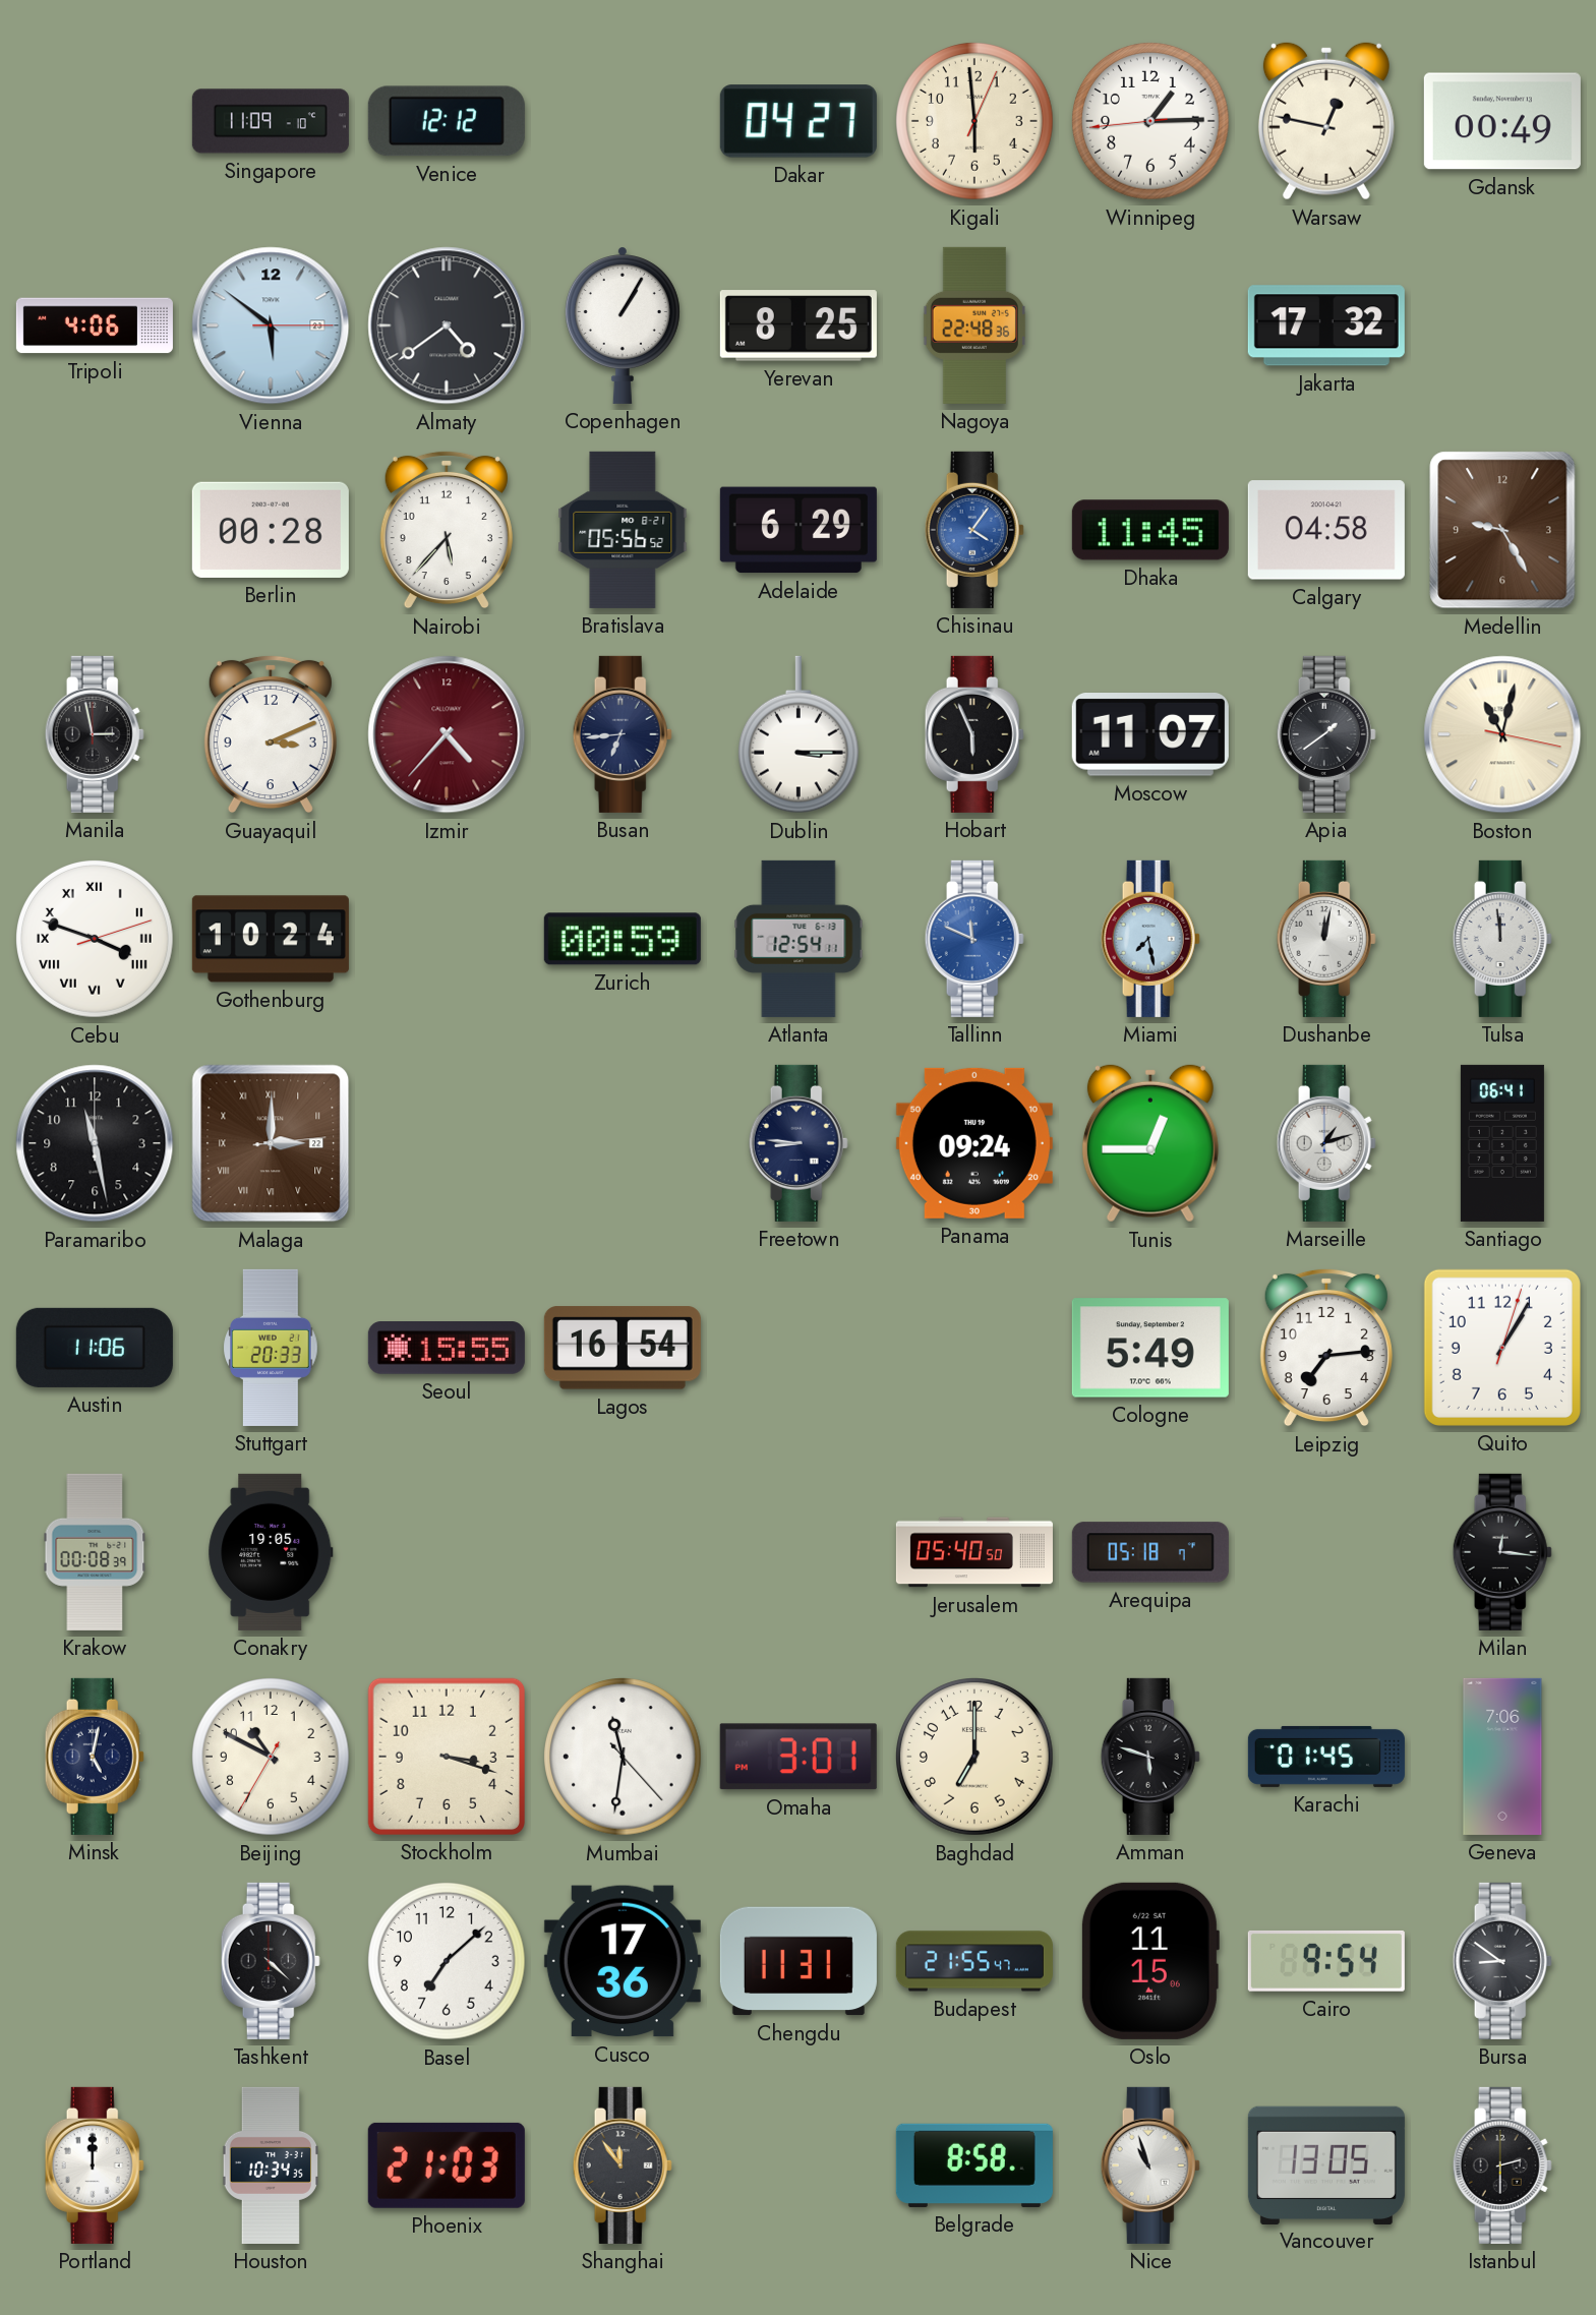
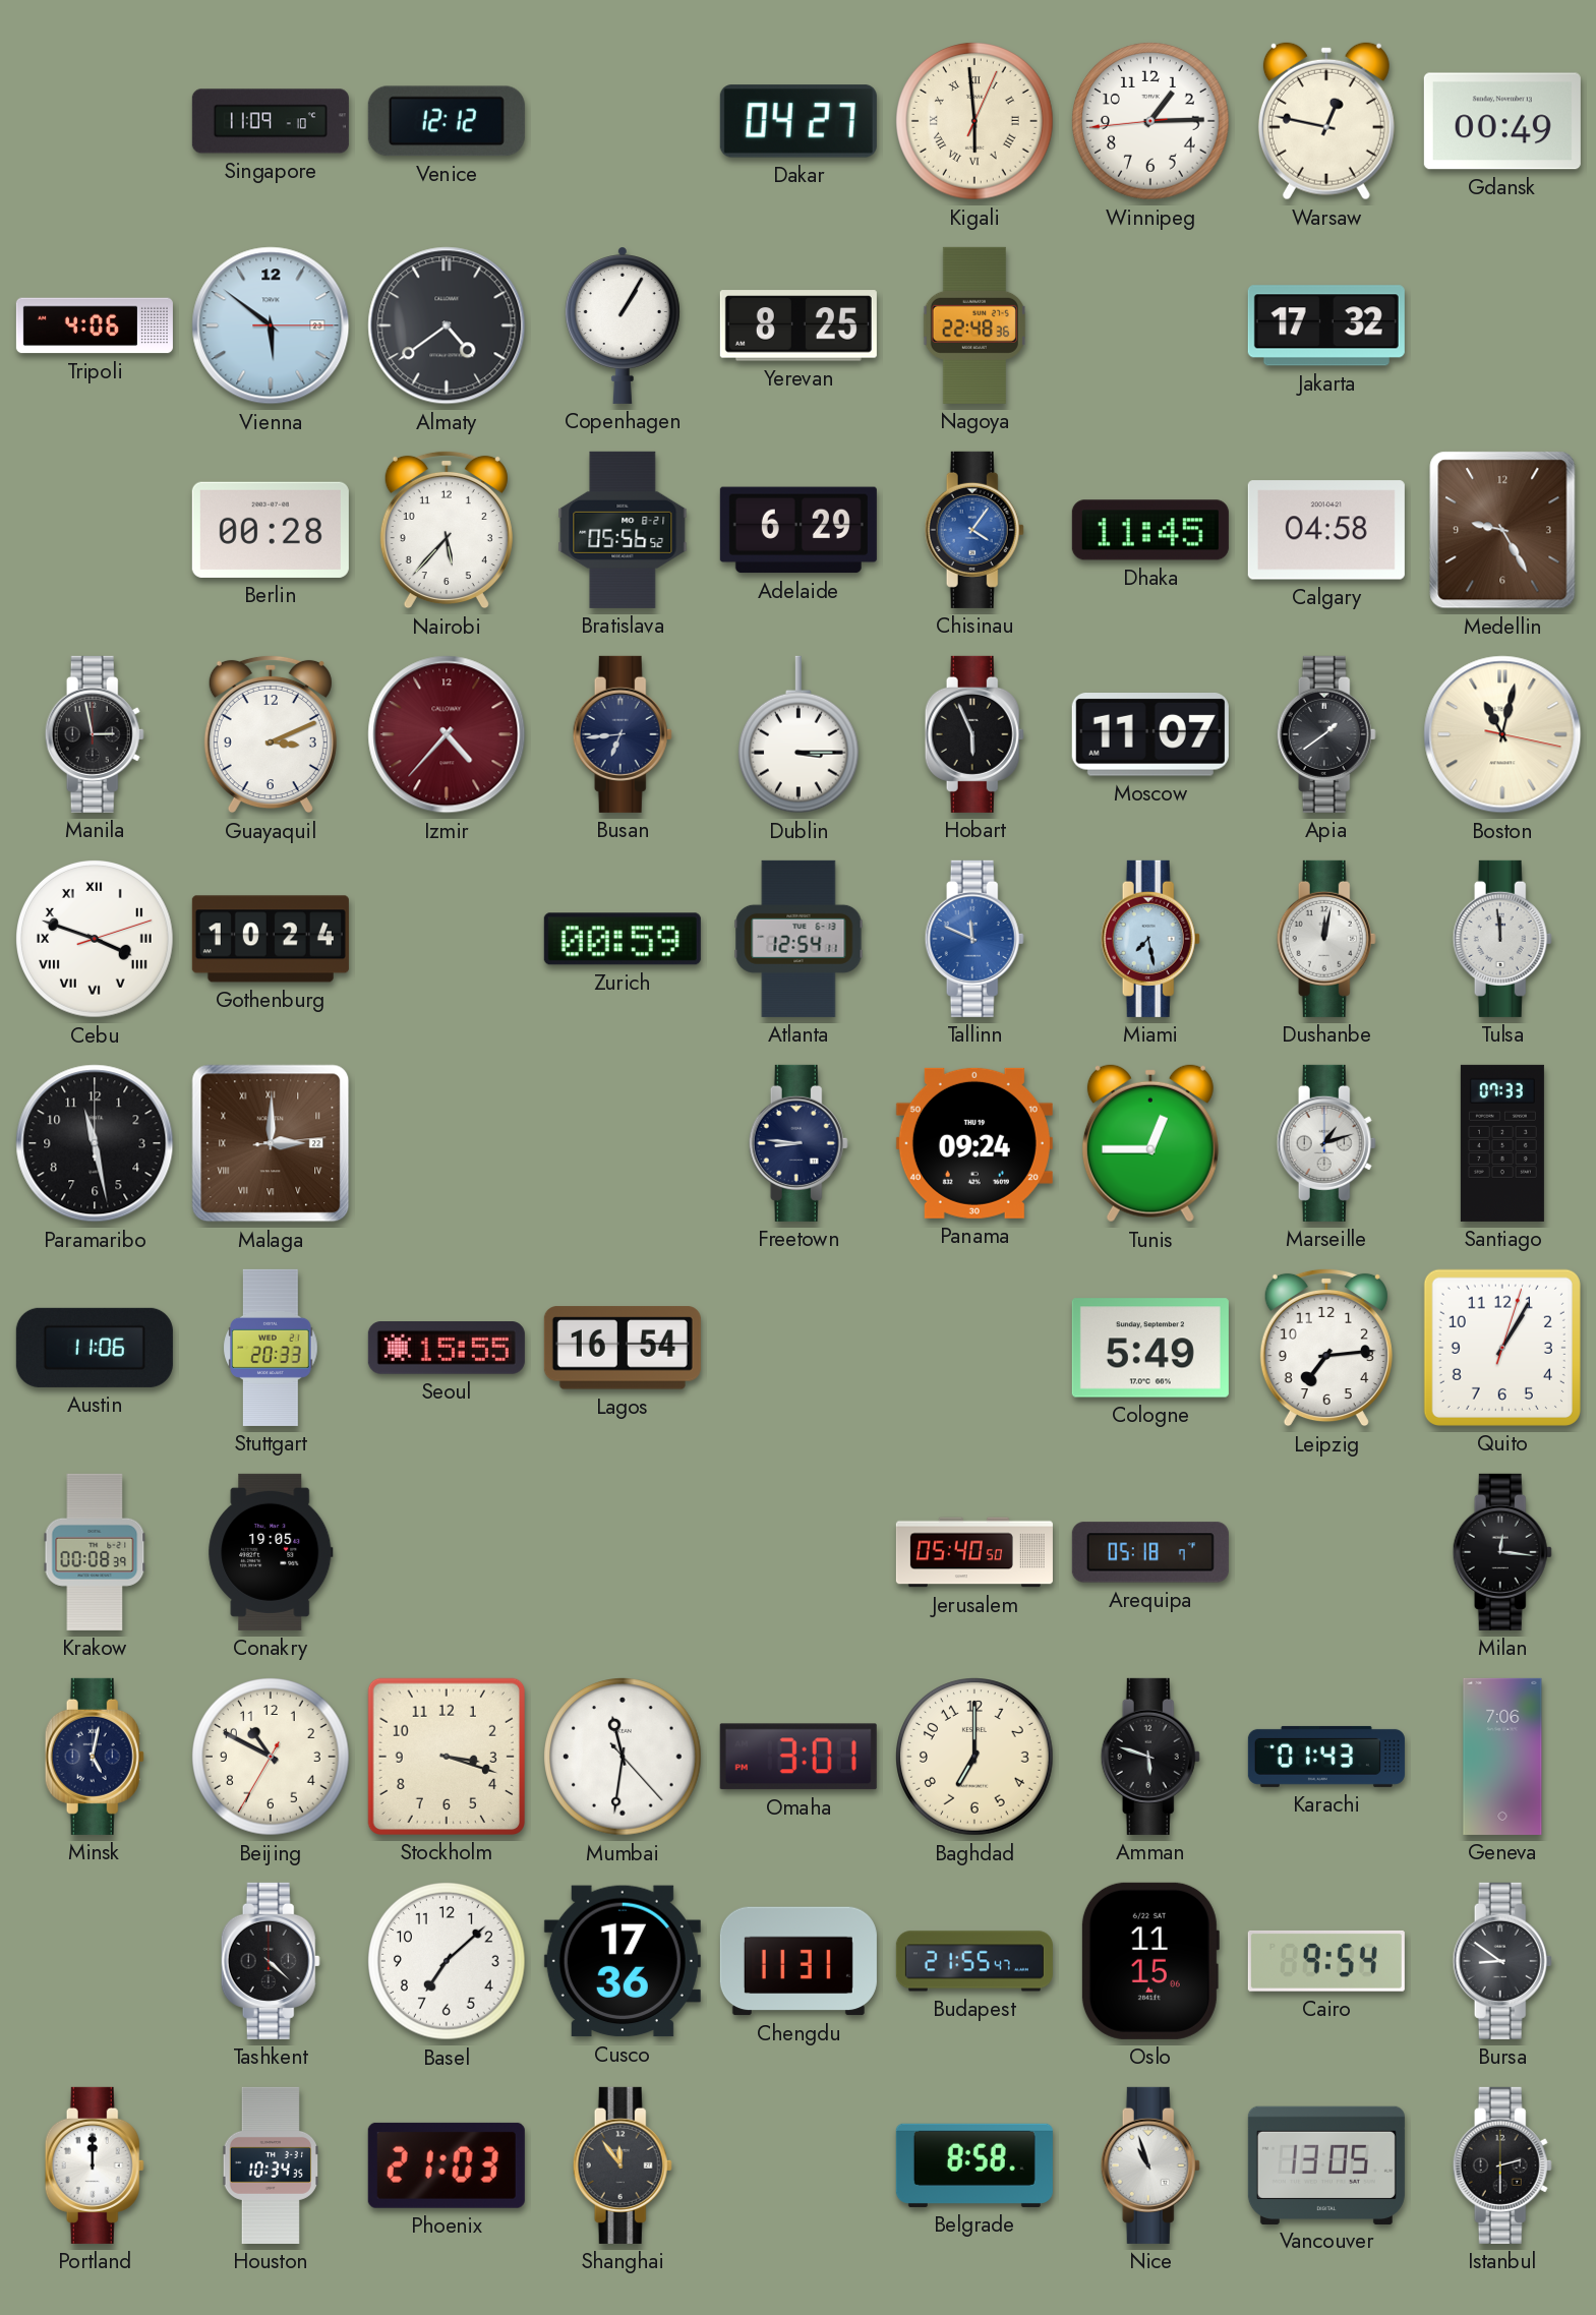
Kigali numerals: Arabic -> Roman (974, 122)
Santiago: 06:41 -> 07:33 (1502, 1143)
Karachi: 01:45 -> 01:43 (1326, 1757)
